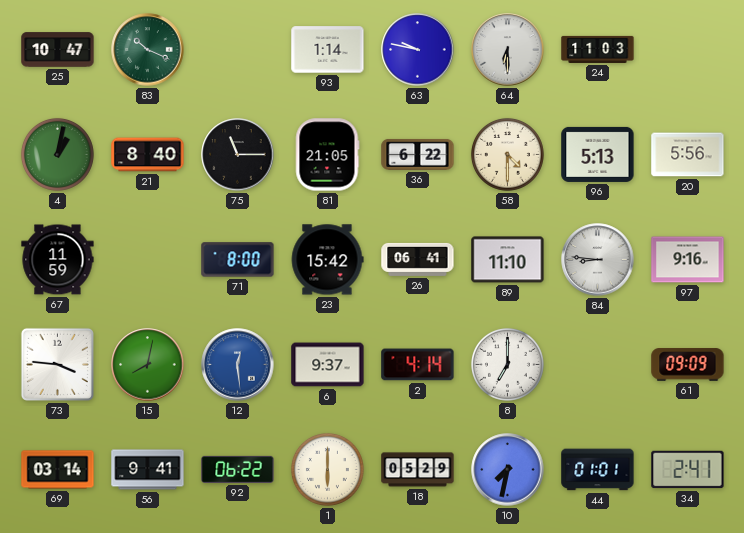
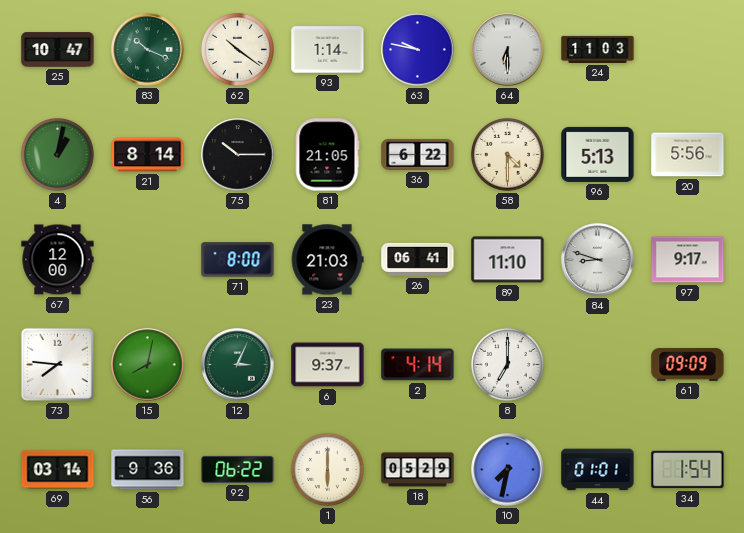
62: none -> 10:21 (237, 49)
21: 8:40 -> 8:14 (148, 155)
75: 11:15 -> 10:15 (238, 155)
67: 11:59 -> 12:00 (58, 260)
23: 15:42 -> 21:03 (327, 260)
84: 8:46 -> 8:48 (598, 260)
97: 9:16 -> 9:17 (688, 260)
73: 3:46 -> 7:46 (57, 364)
12: 12:29 -> 3:04 (238, 365)
12 dial: blue -> green (238, 365)
56: 9:41 -> 9:36 (148, 470)
34: 2:41 -> 1:54 (688, 470)
